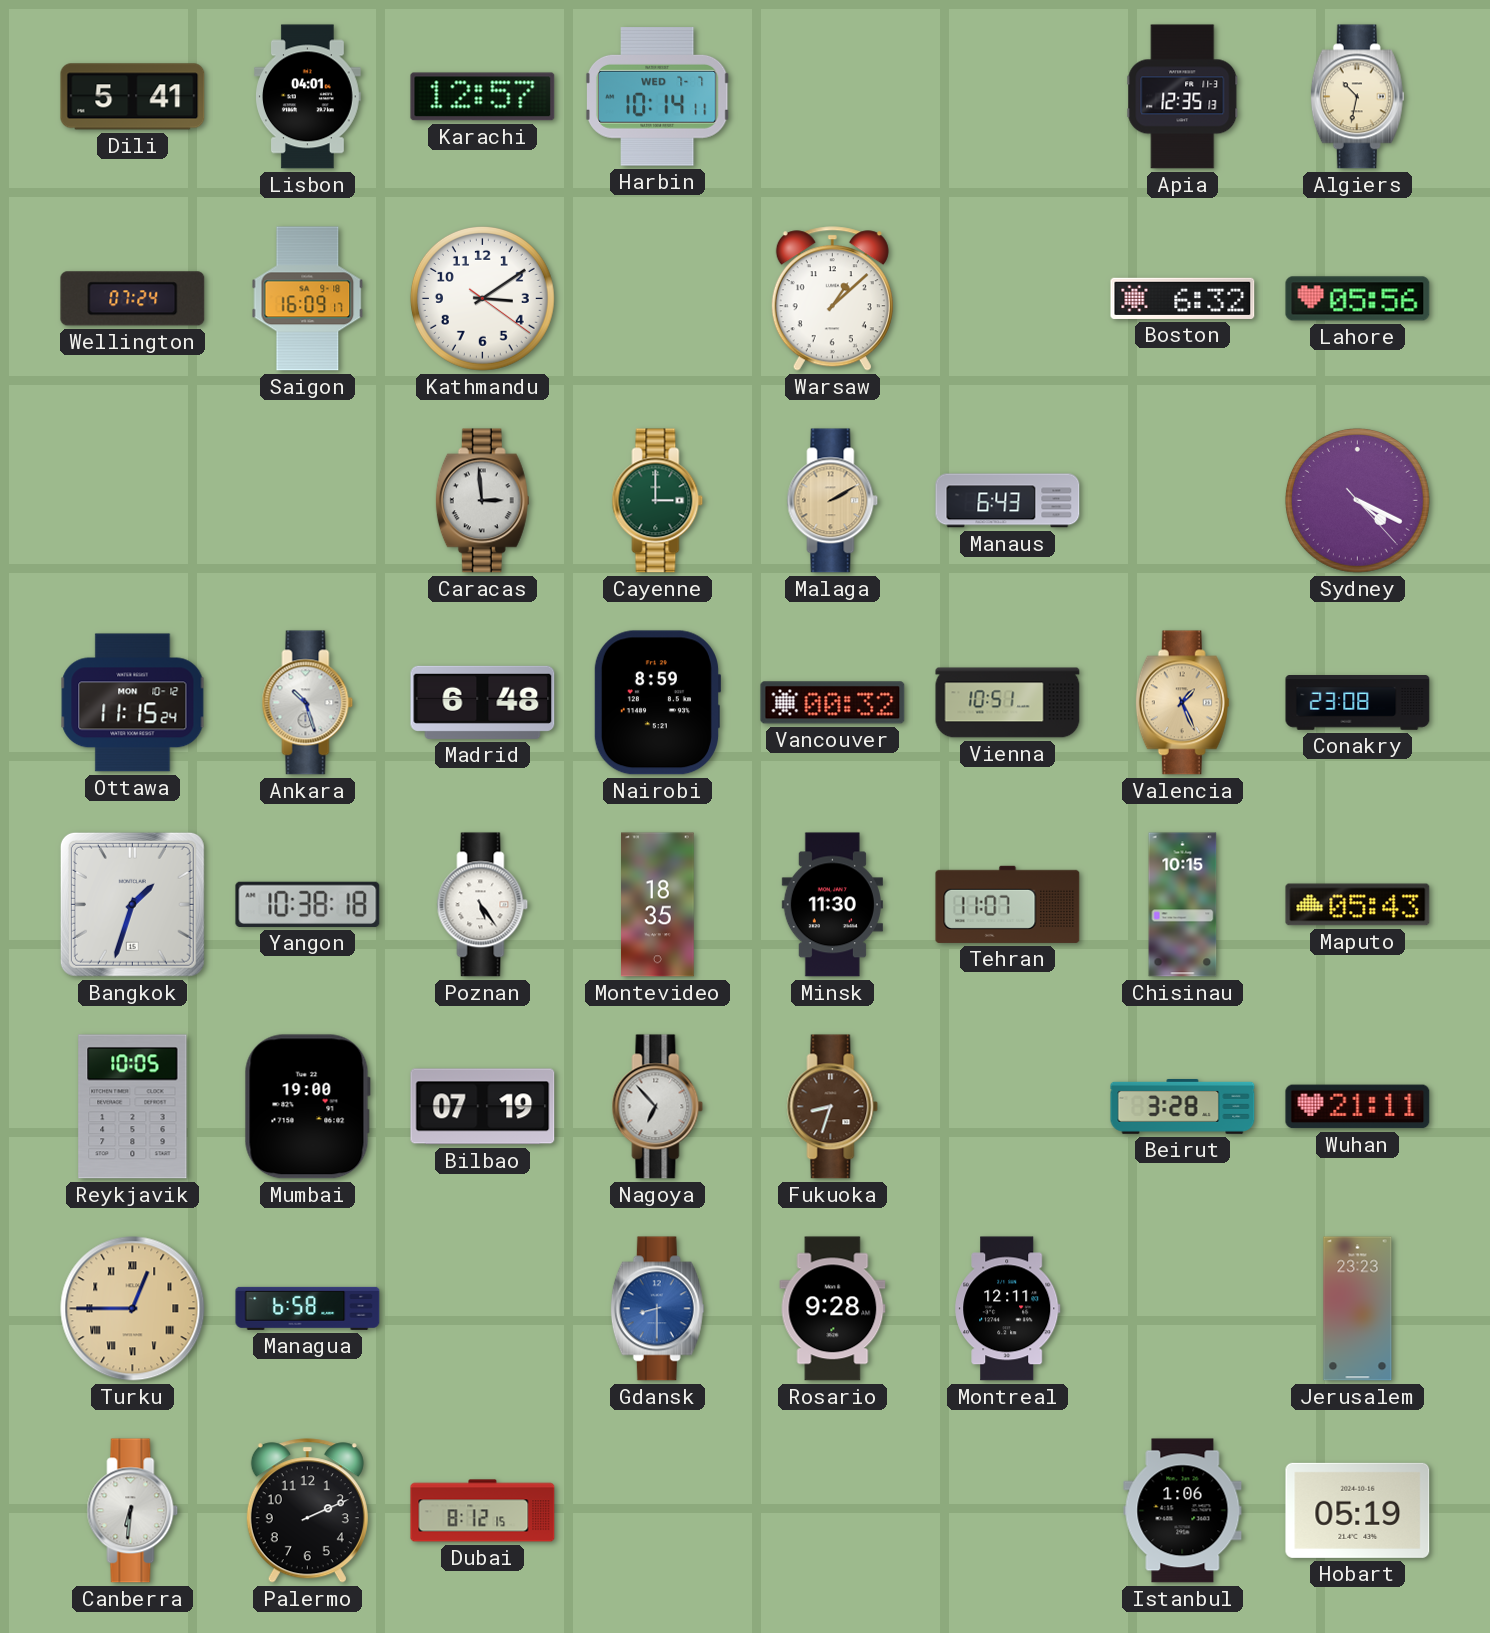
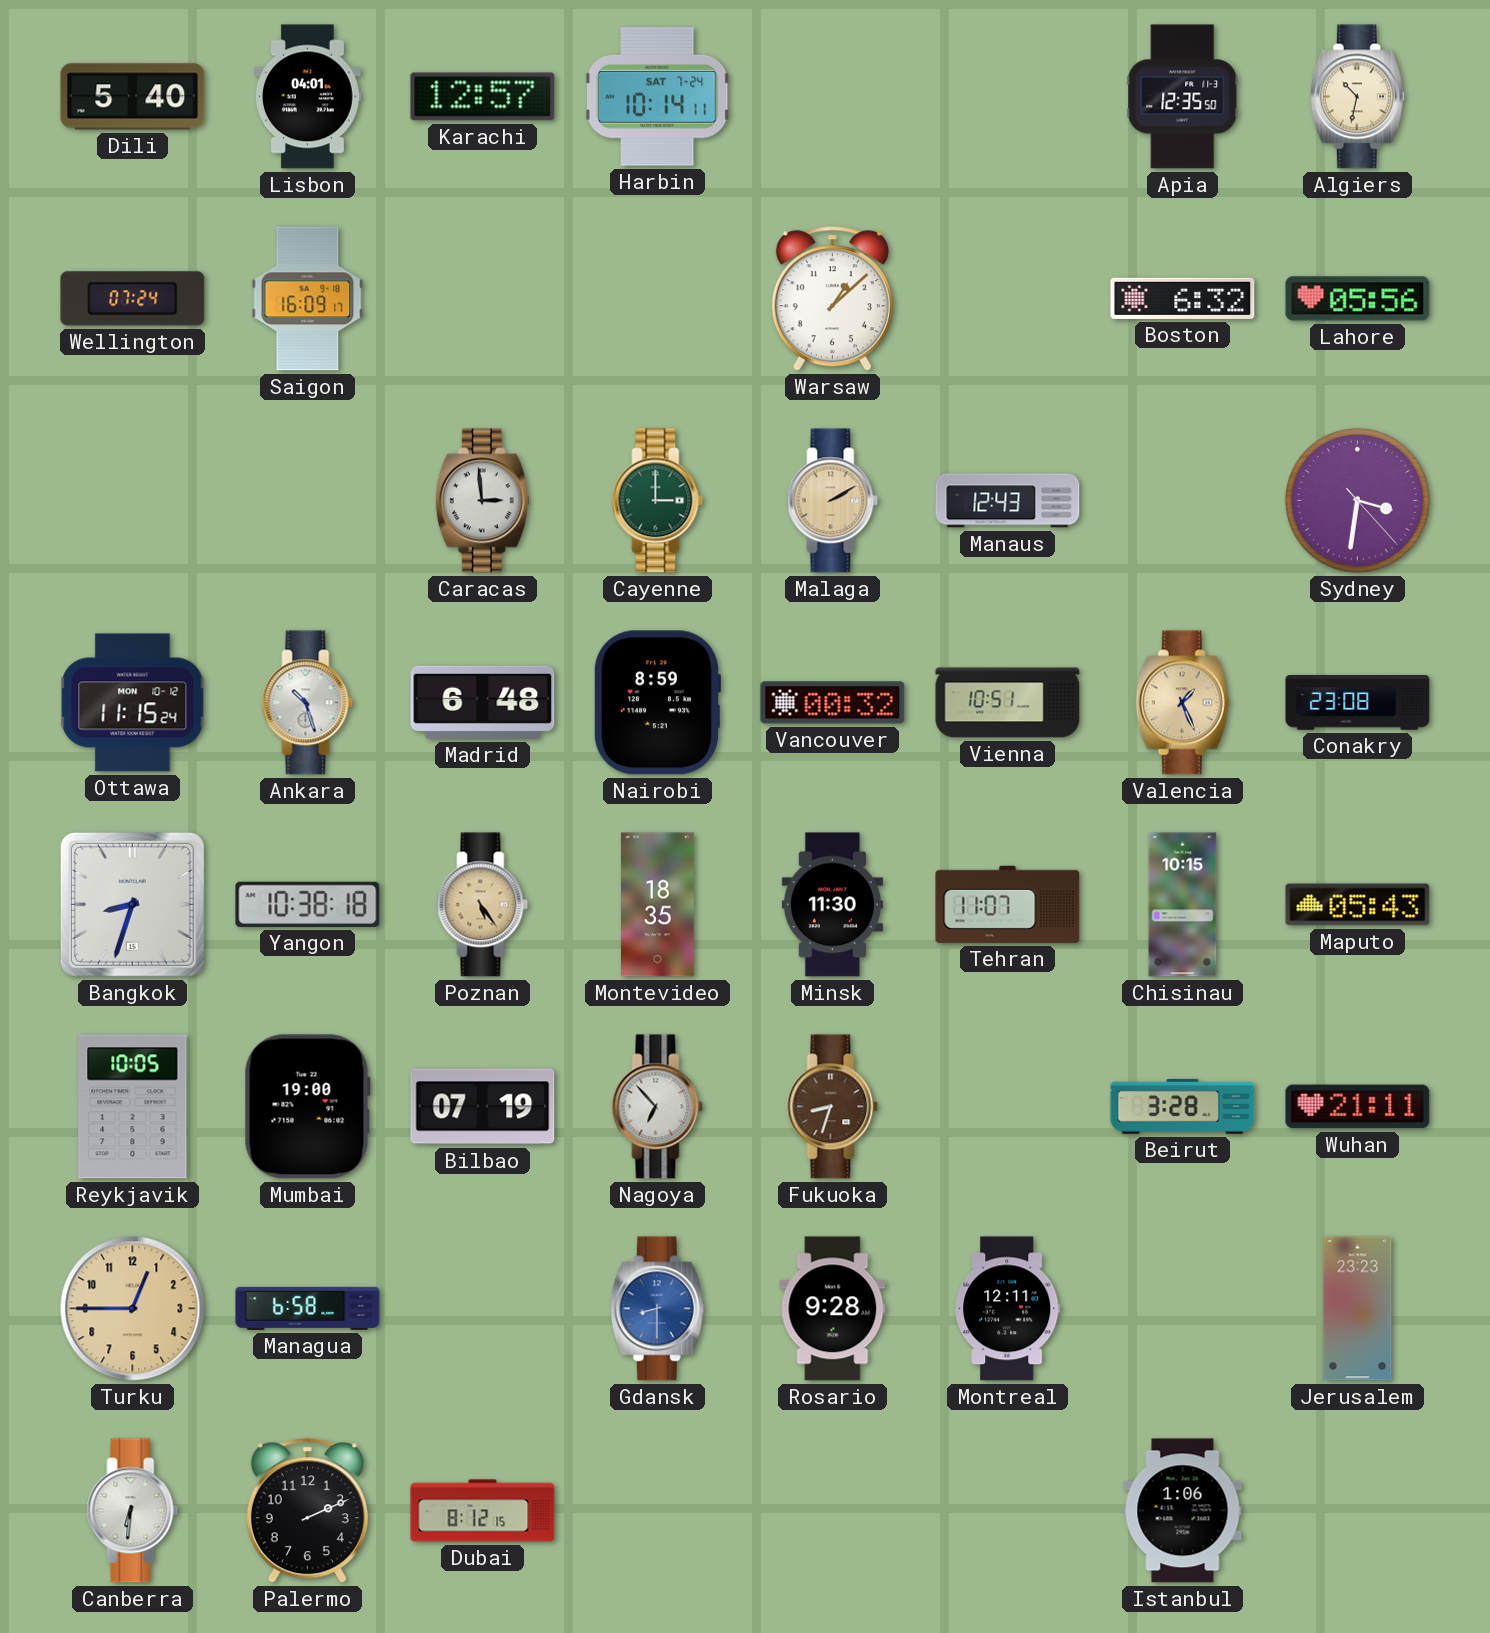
Dili: 5:41 -> 5:40 (133, 97)
Harbin date: WED 7-7 -> SAT 7-24 (657, 96)
Apia: 12:35:13 -> 12:35:50 (1183, 97)
Kathmandu: 3:09 -> none (482, 298)
Manaus: 6:43 -> 12:43 (1008, 501)
Sydney: 4:19 -> 3:31 (1357, 500)
Bangkok: 1:33 -> 8:33 (132, 904)
Poznan dial: white -> champagne (483, 905)
Turku numerals: Roman -> Arabic (133, 1309)
Hobart: 05:19 -> none (1358, 1510)
